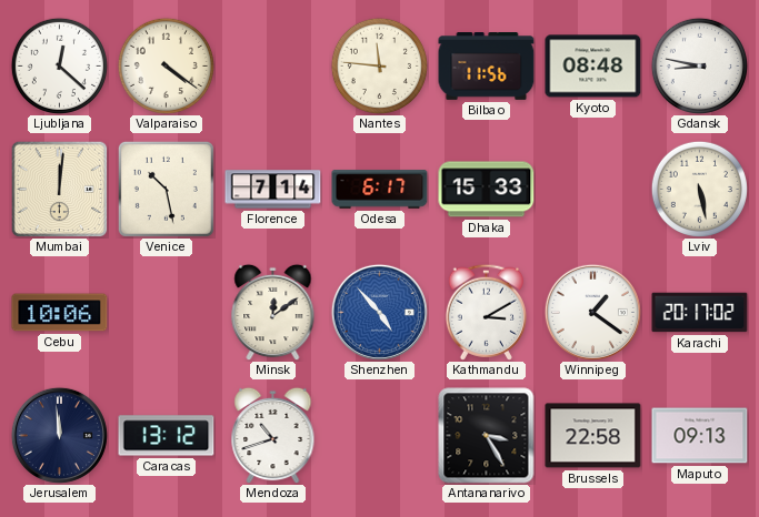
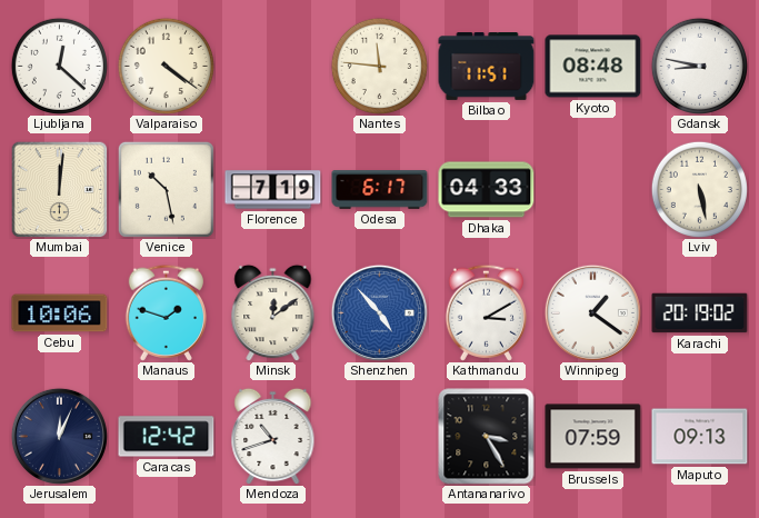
Bilbao: 11:56 -> 11:51 (487, 67)
Florence: 7:14 -> 7:19 (273, 190)
Dhaka: 15:33 -> 04:33 (487, 190)
Manaus: none -> 1:48 (166, 312)
Karachi: 20:17 -> 20:19 (700, 313)
Jerusalem: 11:59 -> 12:04 (59, 436)
Caracas: 13:12 -> 12:42 (167, 437)
Brussels: 22:58 -> 07:59 (593, 437)
